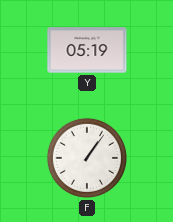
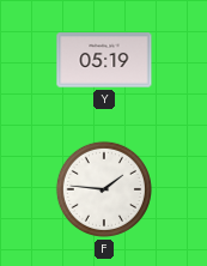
F: 1:06 -> 1:46 (104, 189)
